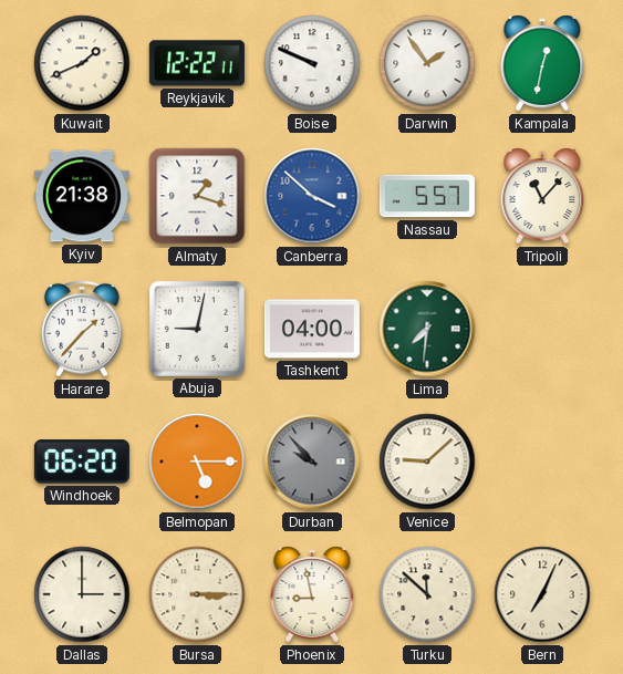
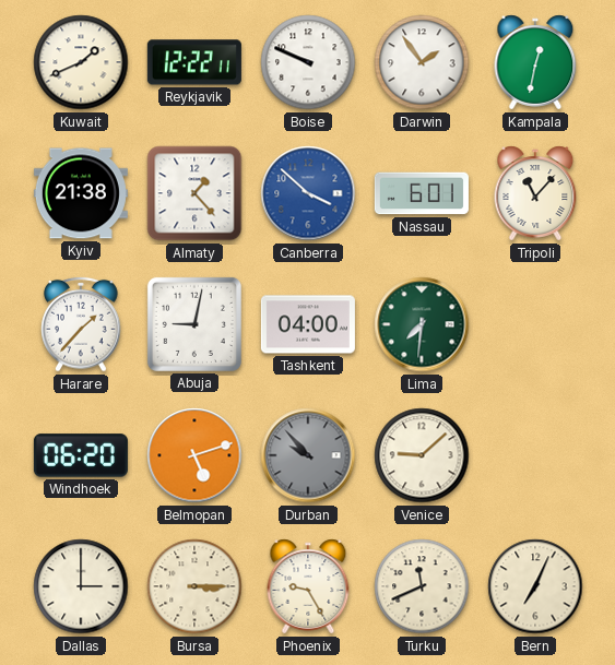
Almaty: 1:18 -> 1:23 (194, 193)
Nassau: 5:57 -> 6:01 (422, 193)
Belmopan: 5:15 -> 5:12 (194, 455)
Phoenix: 8:58 -> 9:25 (308, 586)
Turku: 11:52 -> 11:41 (422, 586)
